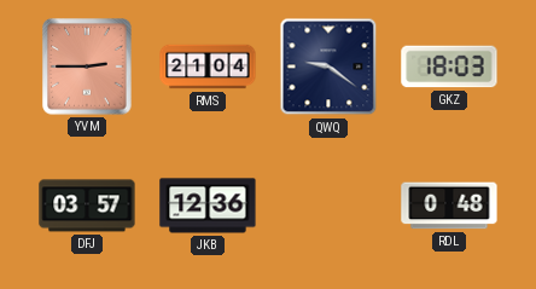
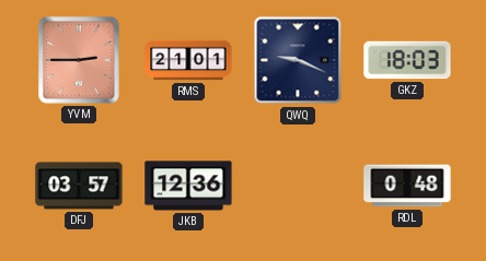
RMS: 21:04 -> 21:01 (188, 60)
QWQ: 9:21 -> 9:19 (298, 60)
